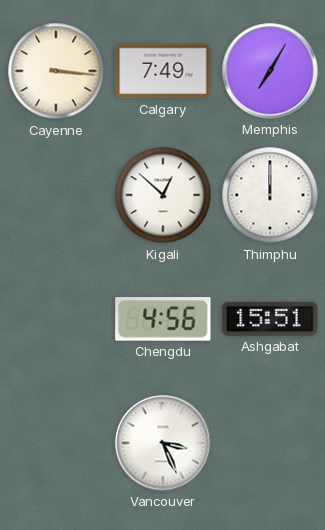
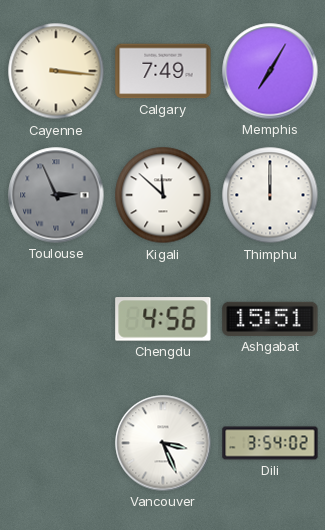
Toulouse: none -> 2:56 (56, 195)
Kigali: 12:52 -> 11:52 (163, 195)
Dili: none -> 3:54 (270, 443)
